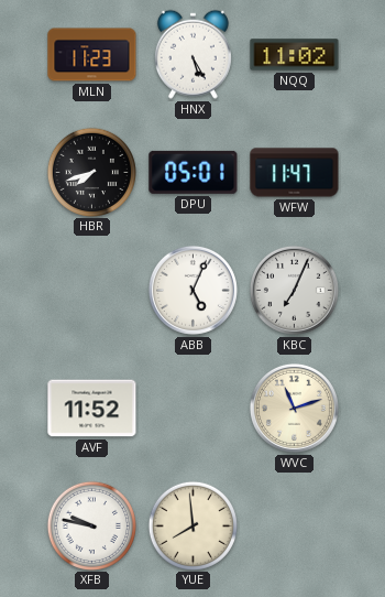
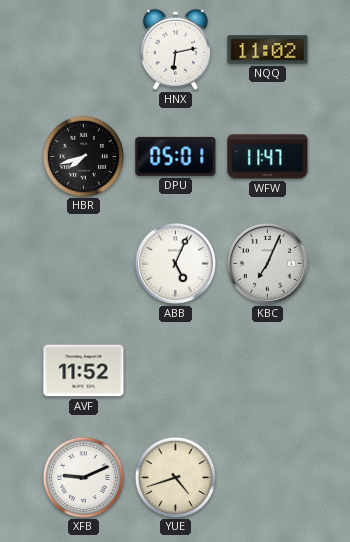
MLN: 11:23 -> none (92, 55)
HNX: 5:25 -> 6:13 (175, 49)
WVC: 11:12 -> none (294, 408)
XFB: 9:47 -> 9:11 (83, 477)
YUE: 7:59 -> 4:42 (175, 477)
